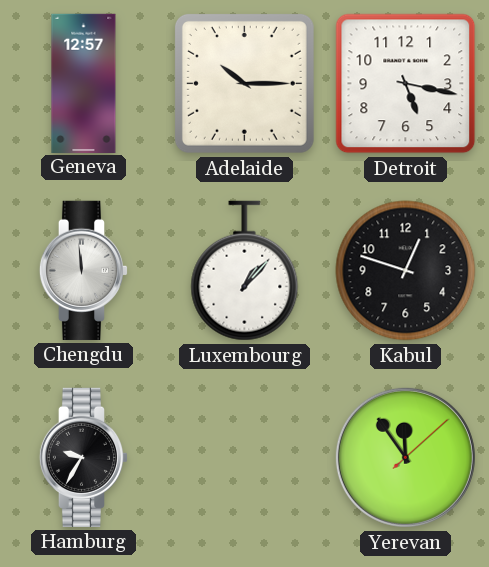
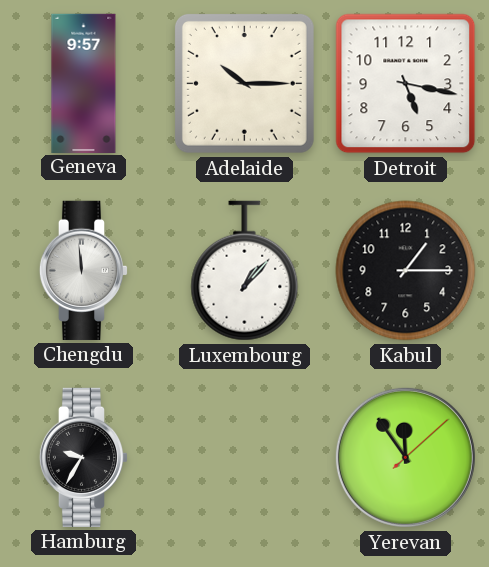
Geneva: 12:57 -> 9:57 (84, 83)
Kabul: 12:48 -> 1:15 (406, 271)
